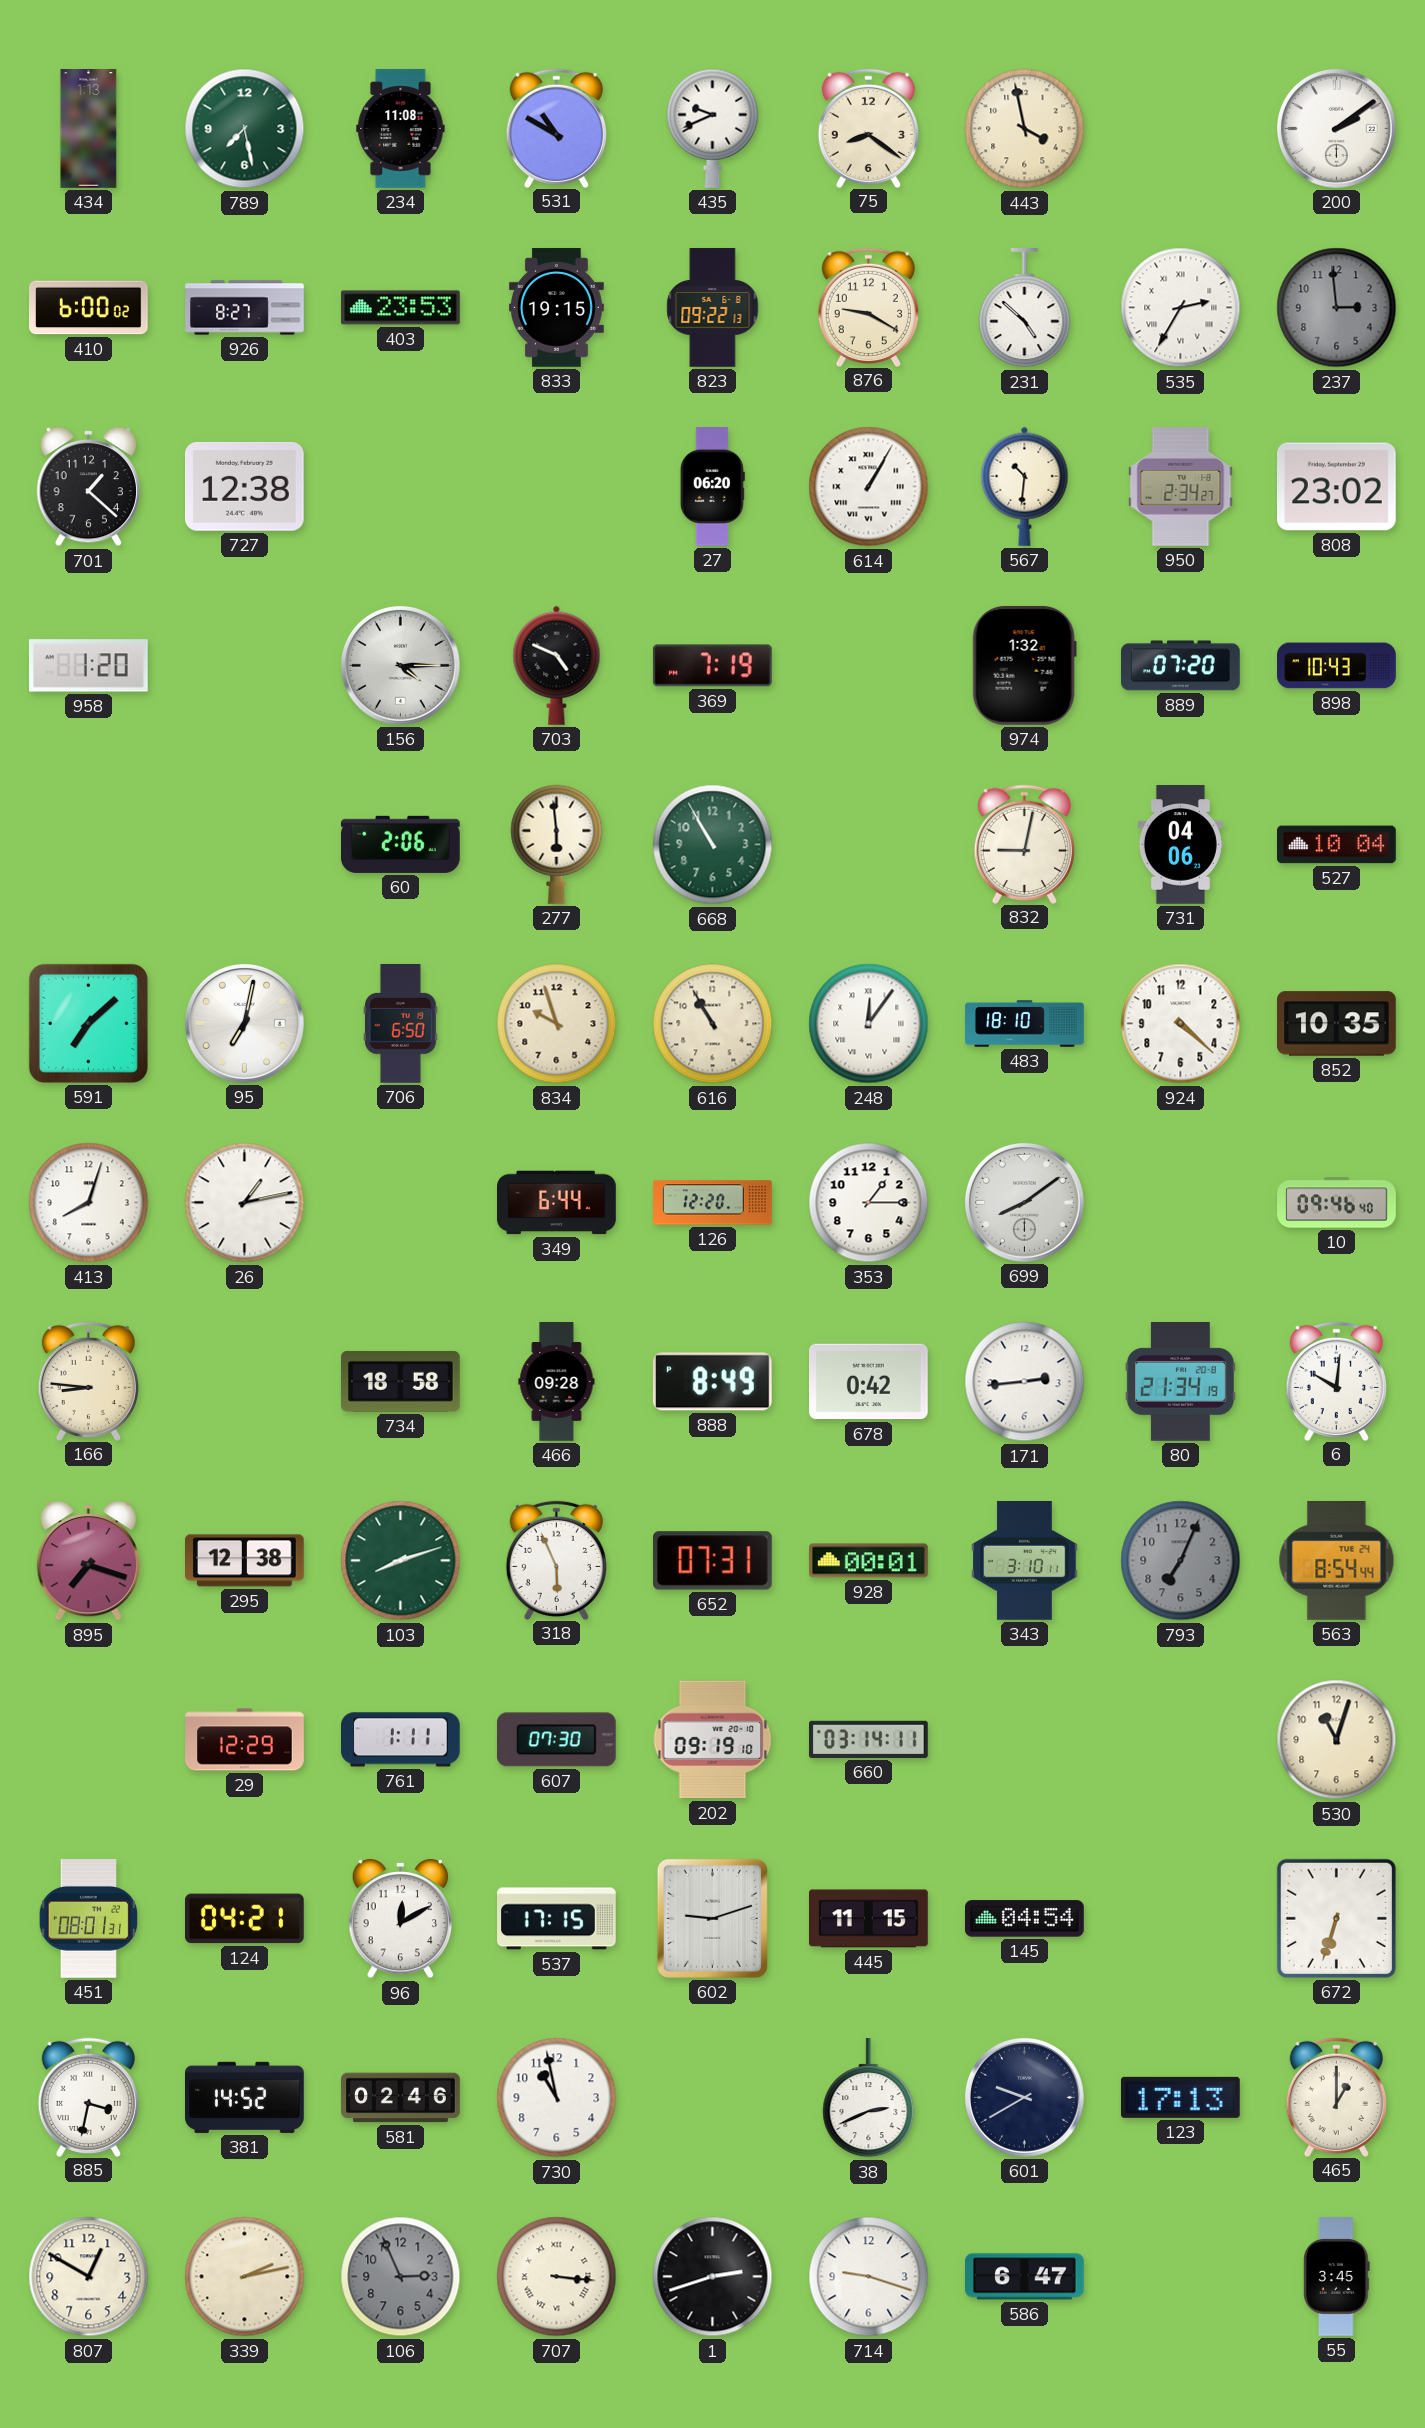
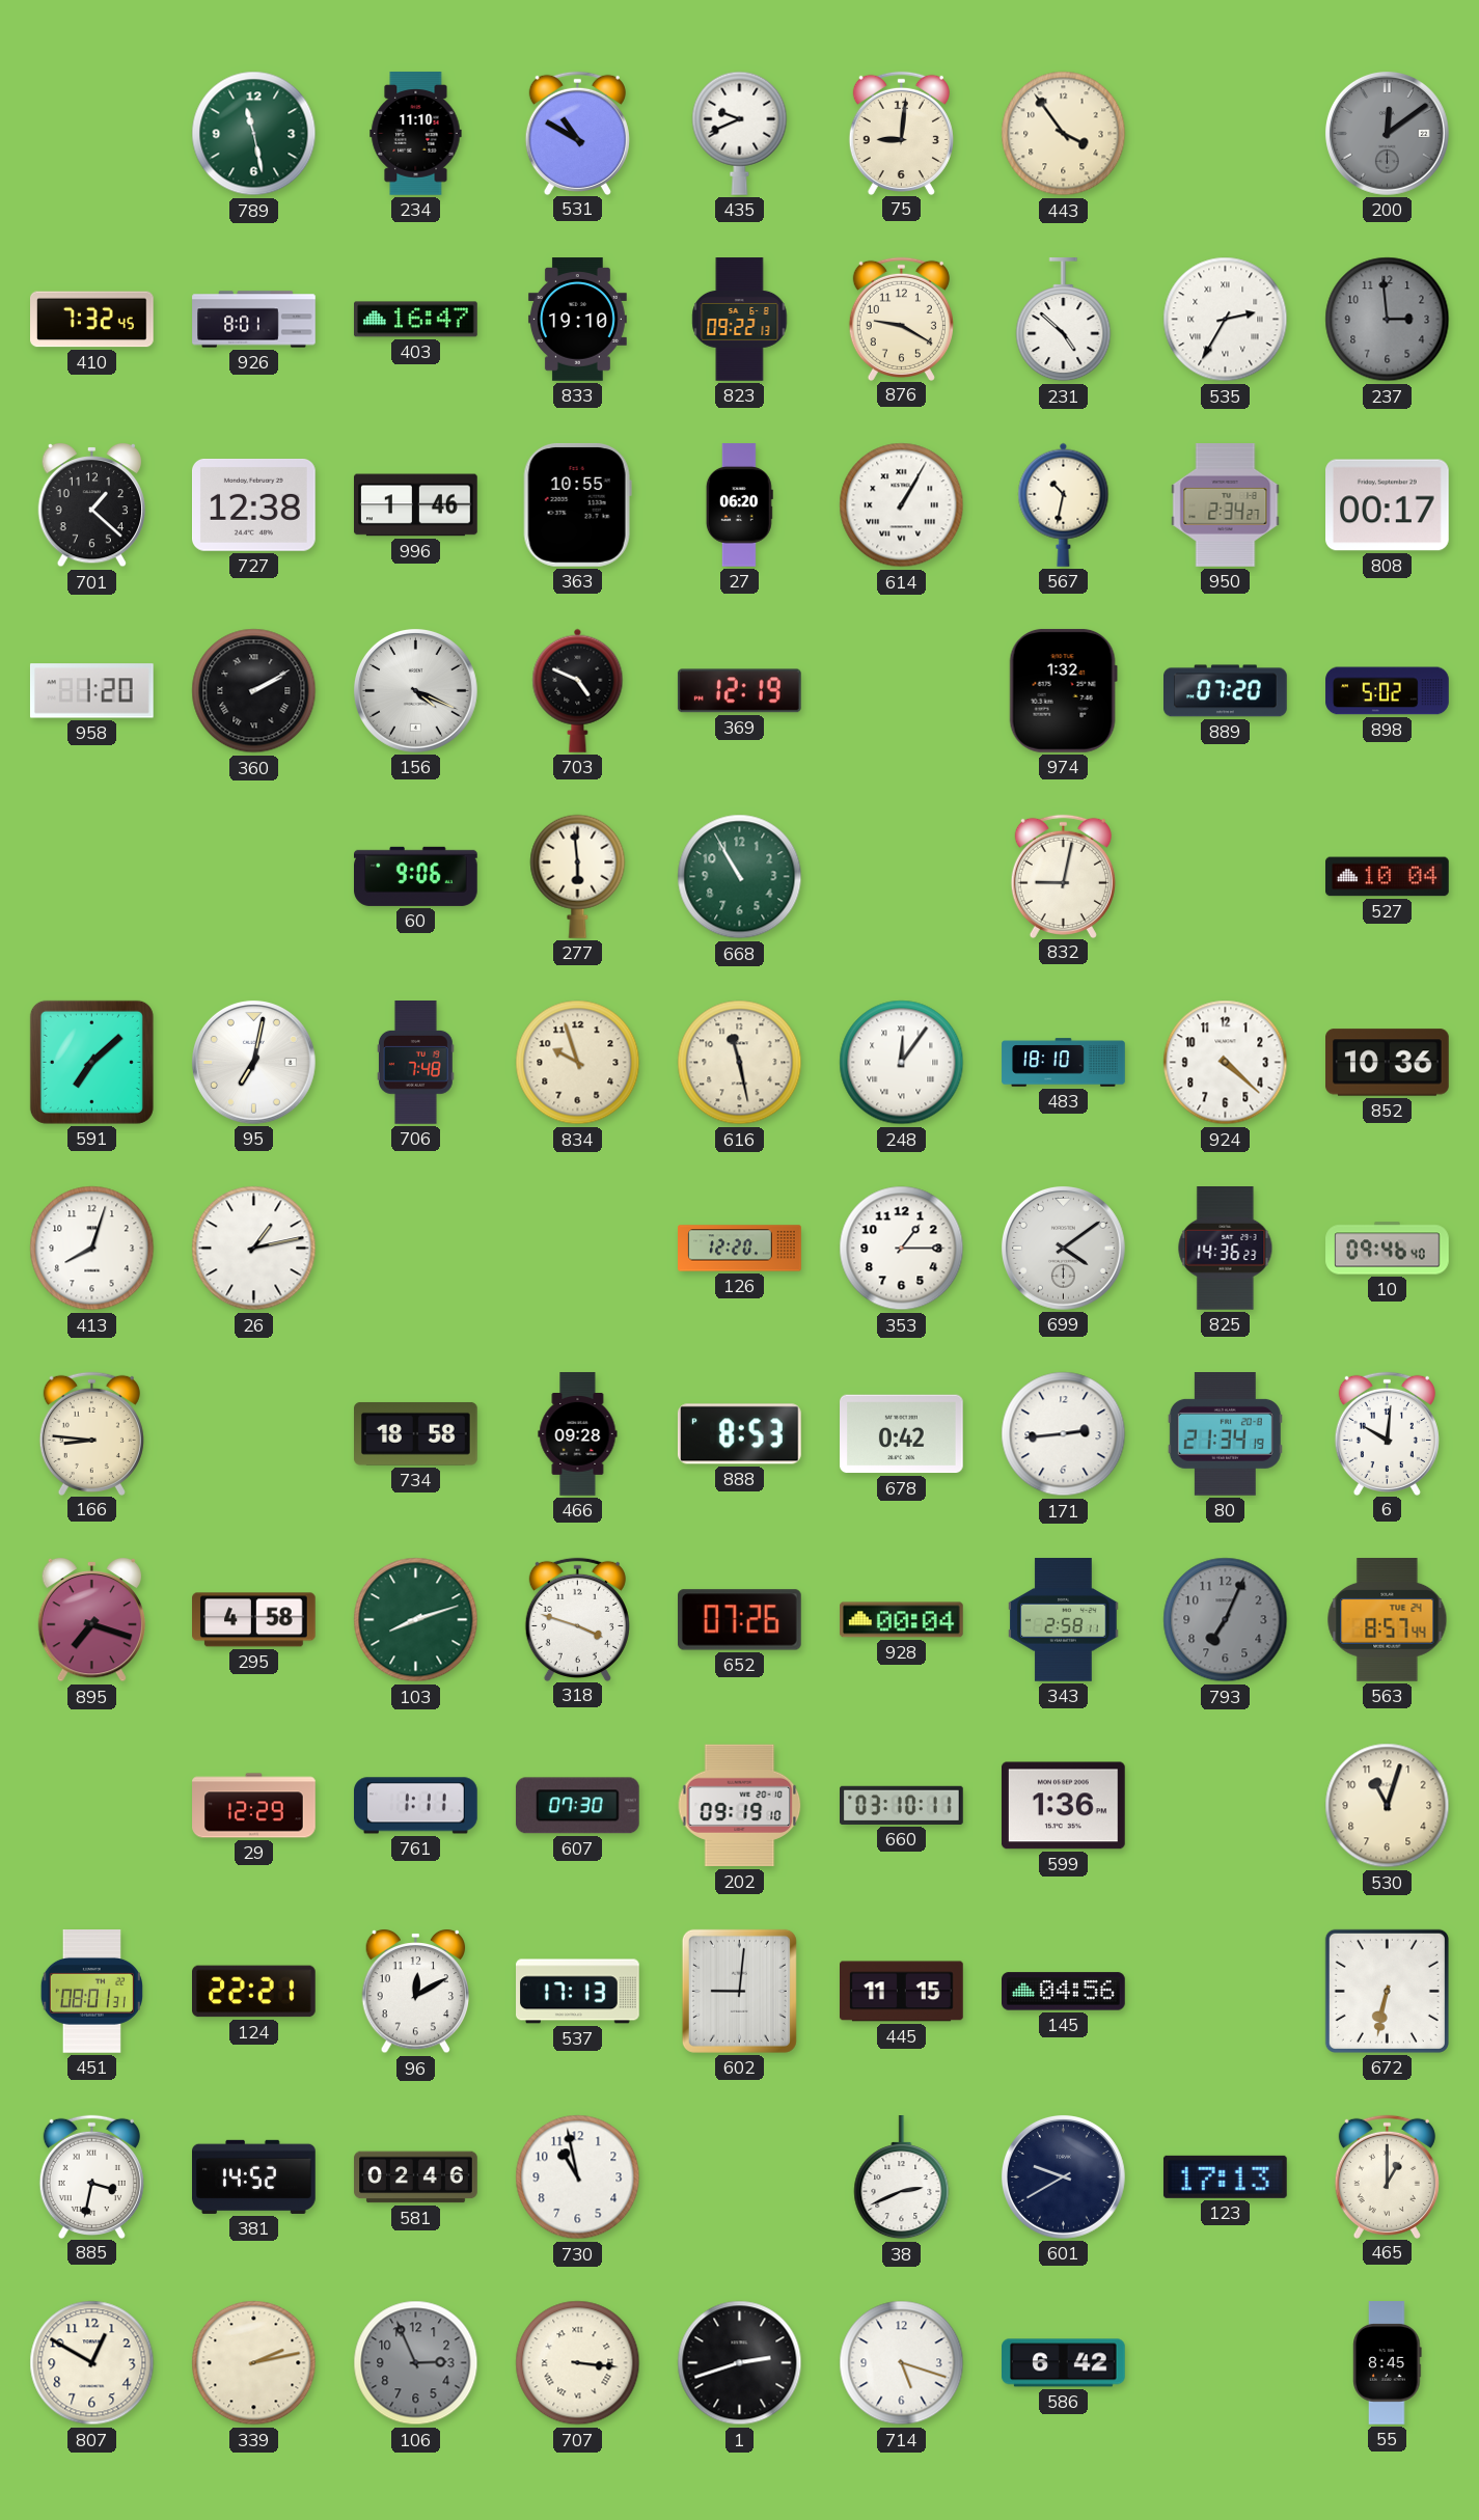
434: 1:13 -> none (89, 129)
789: 7:28 -> 11:28 (254, 134)
234: 11:08 -> 11:10 (416, 134)
75: 8:21 -> 9:01 (901, 133)
443: 3:58 -> 3:54 (1064, 134)
200: 2:09 -> 12:09 (1387, 133)
200 dial: white -> grey (1387, 133)
410: 6:00 -> 7:32 (92, 320)
926: 8:27 -> 8:01 (254, 320)
403: 23:53 -> 16:47 (416, 320)
833: 19:15 -> 19:10 (577, 320)
996: none -> 1:46 (416, 505)
363: none -> 10:55 (577, 504)
567: 10:31 -> 10:32 (1064, 504)
808: 23:02 -> 00:17 (1388, 505)
360: none -> 2:10 (254, 691)
156: 4:15 -> 4:19 (415, 690)
369: 7:19 -> 12:19 (739, 691)
898: 10:43 -> 5:02 (1388, 691)
60: 2:06 -> 9:06 (416, 876)
731: 04:06 -> none (1180, 845)
706: 6:50 -> 7:48 (415, 1063)
616: 10:55 -> 11:28 (740, 1063)
852: 10:35 -> 10:36 (1388, 1063)
349: 6:44 -> none (557, 1203)
699: 8:09 -> 4:09 (1063, 1248)
825: none -> 14:36 (1226, 1249)
888: 8:49 -> 8:53 (739, 1434)
295: 12:38 -> 4:58 (254, 1620)
318: 5:56 -> 3:48 (577, 1619)
652: 07:31 -> 07:26 (740, 1620)
928: 00:01 -> 00:04 (902, 1620)
343: 3:10 -> 2:58 (1064, 1620)
563: 8:54 -> 8:57 (1388, 1620)
660: 03:14 -> 03:10 (902, 1805)
599: none -> 1:36 (1064, 1806)
124: 04:21 -> 22:21 (254, 1992)
537: 17:15 -> 17:13 (578, 1992)
602: 9:12 -> 9:01 (739, 1991)
145: 04:54 -> 04:56 (1064, 1992)
672: 6:33 -> 6:32 (1387, 1991)
714: 9:18 -> 5:18 (902, 2363)
586: 6:47 -> 6:42 (1064, 2363)
55: 3:45 -> 8:45 (1388, 2363)
